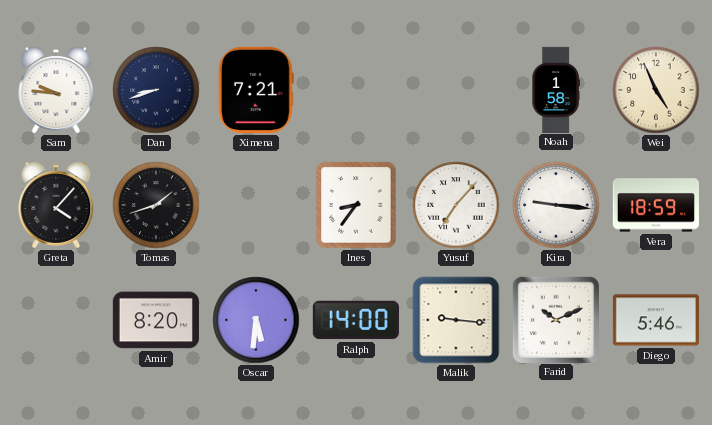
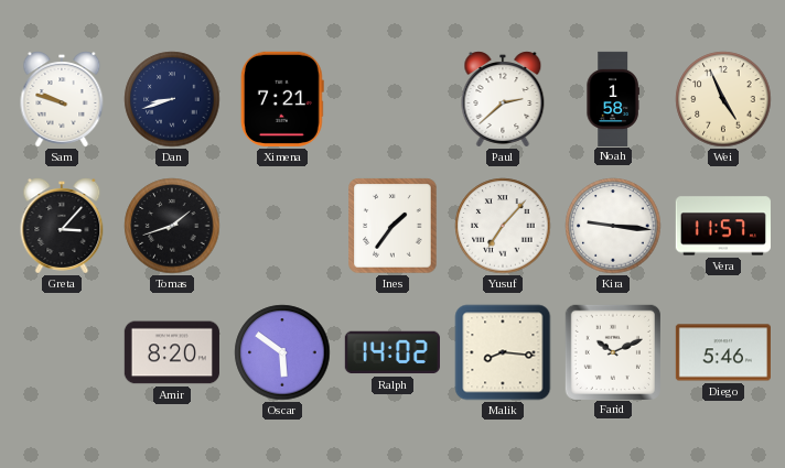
Sam: 9:46 -> 9:48 (62, 99)
Paul: none -> 2:38 (503, 99)
Greta: 4:07 -> 3:07 (62, 226)
Ines: 8:36 -> 1:36 (392, 226)
Vera: 18:59 -> 11:57 (723, 226)
Oscar: 5:31 -> 5:51 (282, 352)
Ralph: 14:00 -> 14:02 (392, 352)
Malik: 9:16 -> 8:16 (503, 352)
